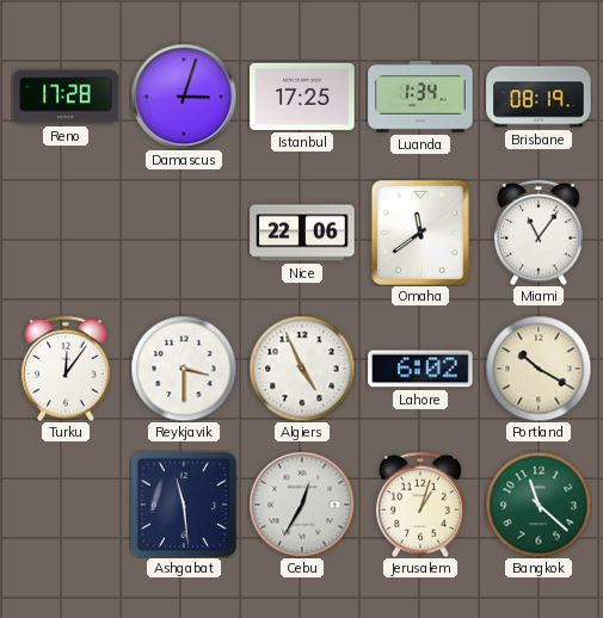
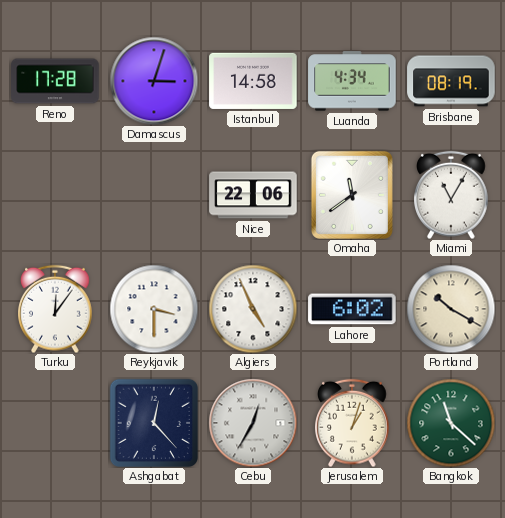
Istanbul: 17:25 -> 14:58 (253, 81)
Luanda: 1:34 -> 4:34 (352, 81)
Miami: 11:06 -> 11:05 (452, 195)
Ashgabat: 11:29 -> 12:23 (153, 422)
